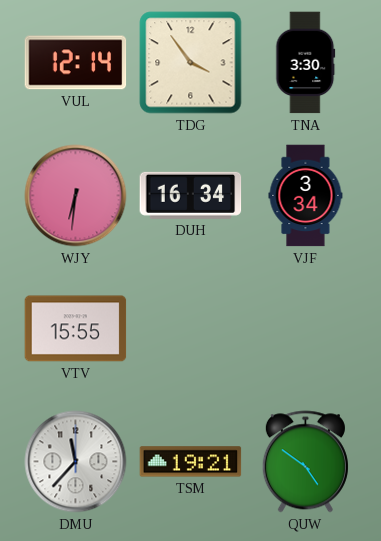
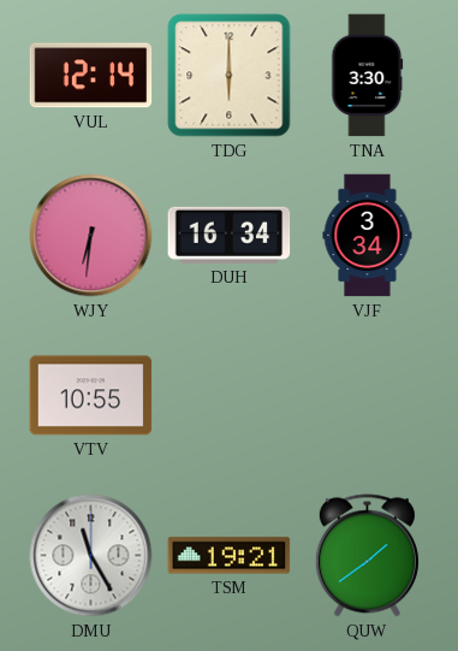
TDG: 3:54 -> 6:00 (230, 76)
VTV: 15:55 -> 10:55 (91, 396)
DMU: 11:37 -> 11:25 (91, 556)
QUW: 4:51 -> 1:39 (367, 556)
